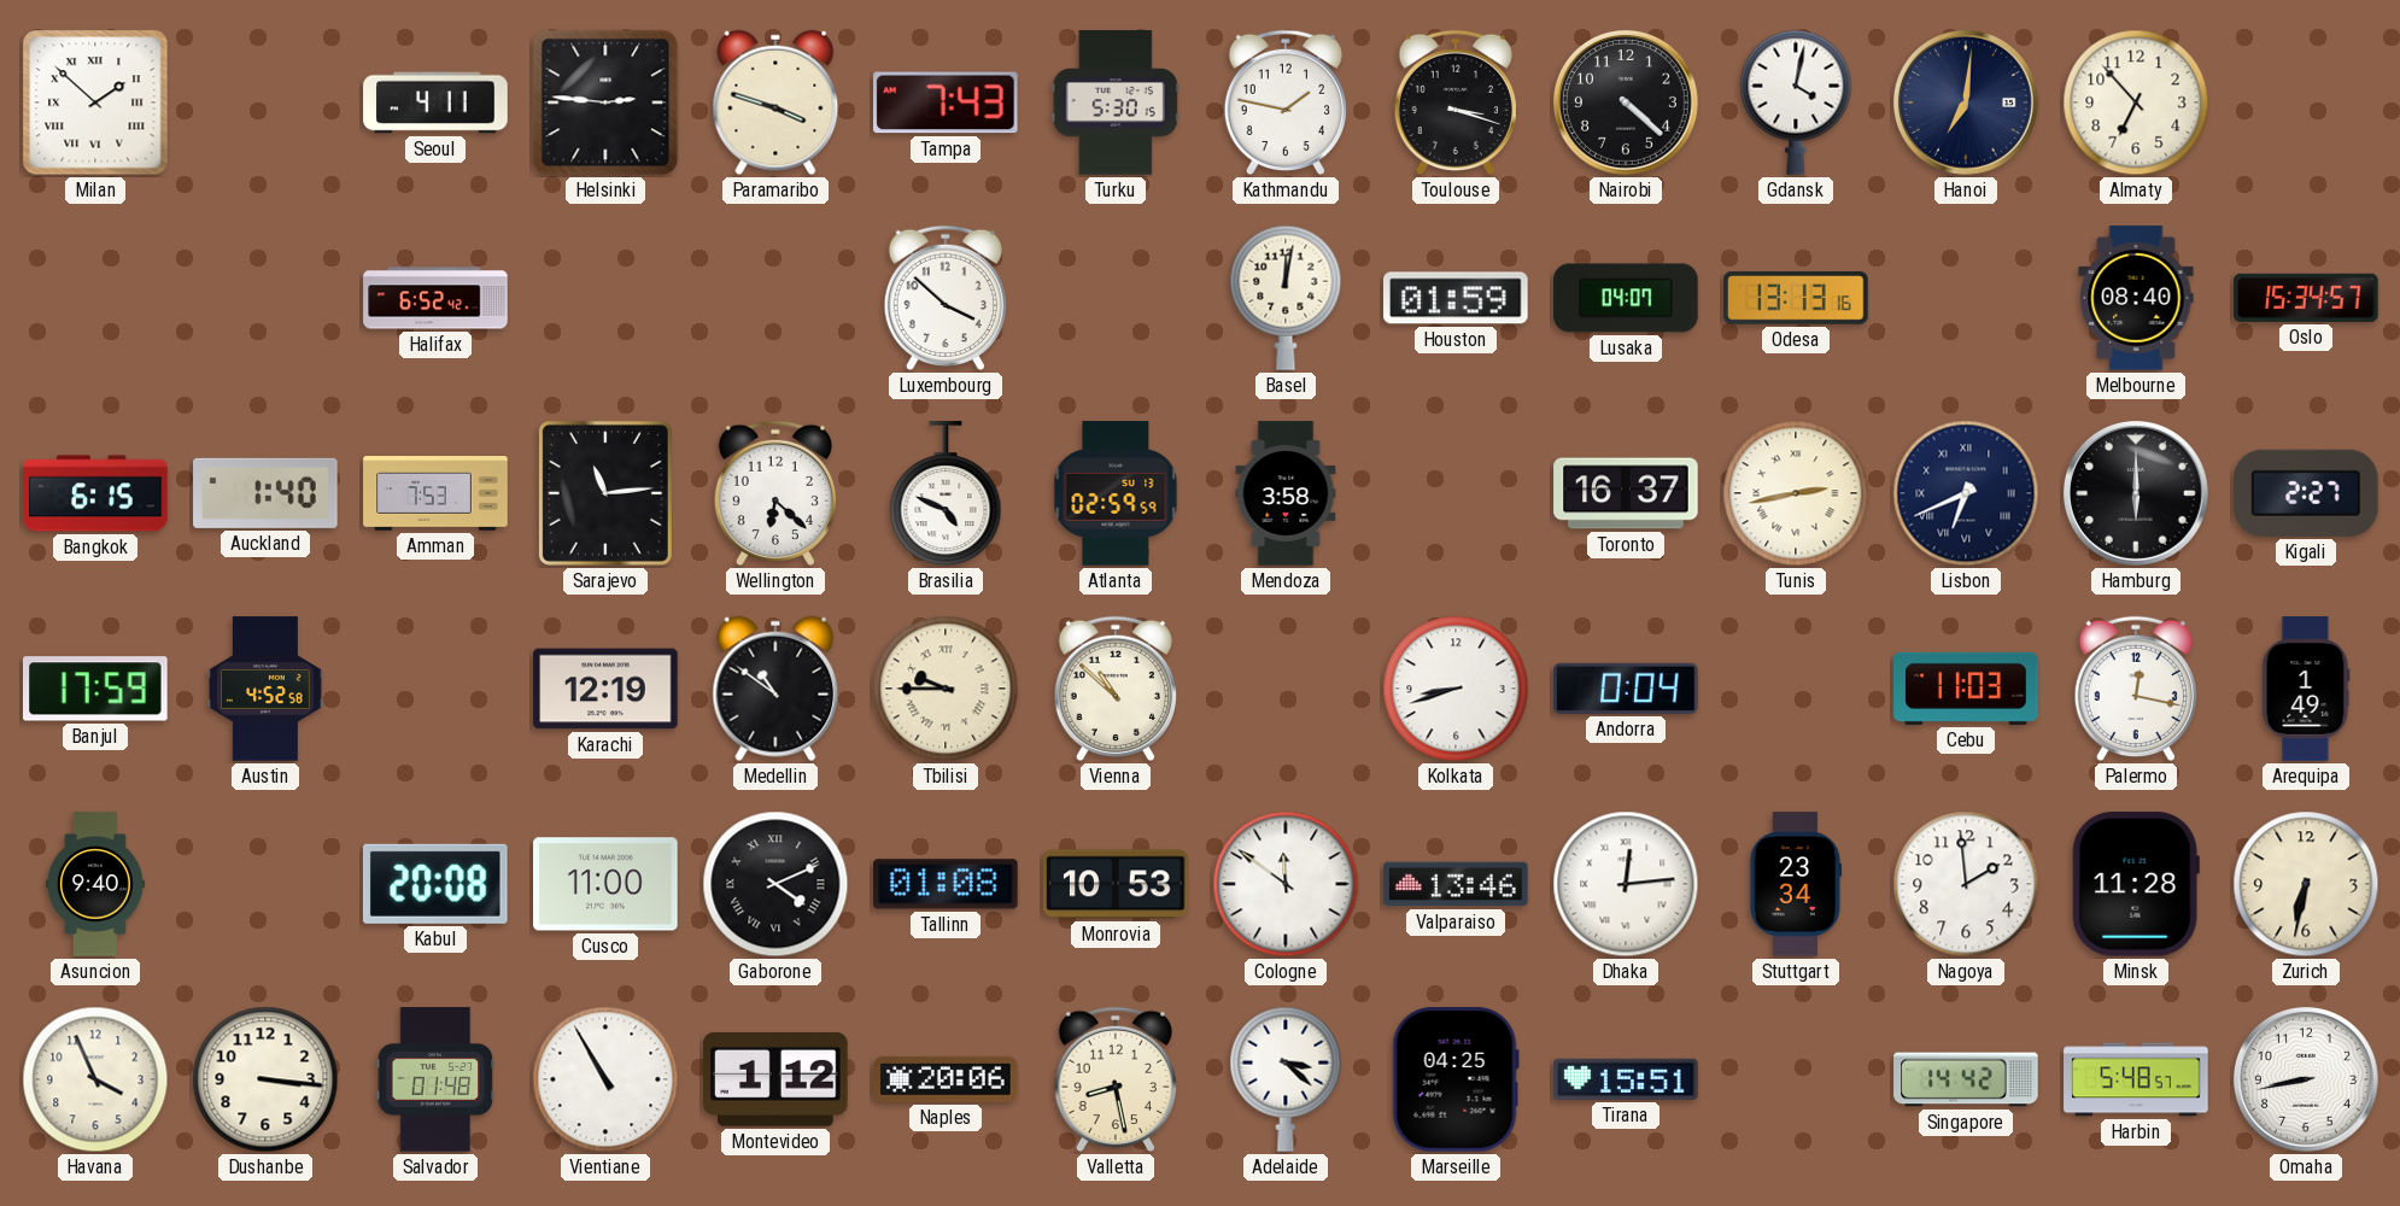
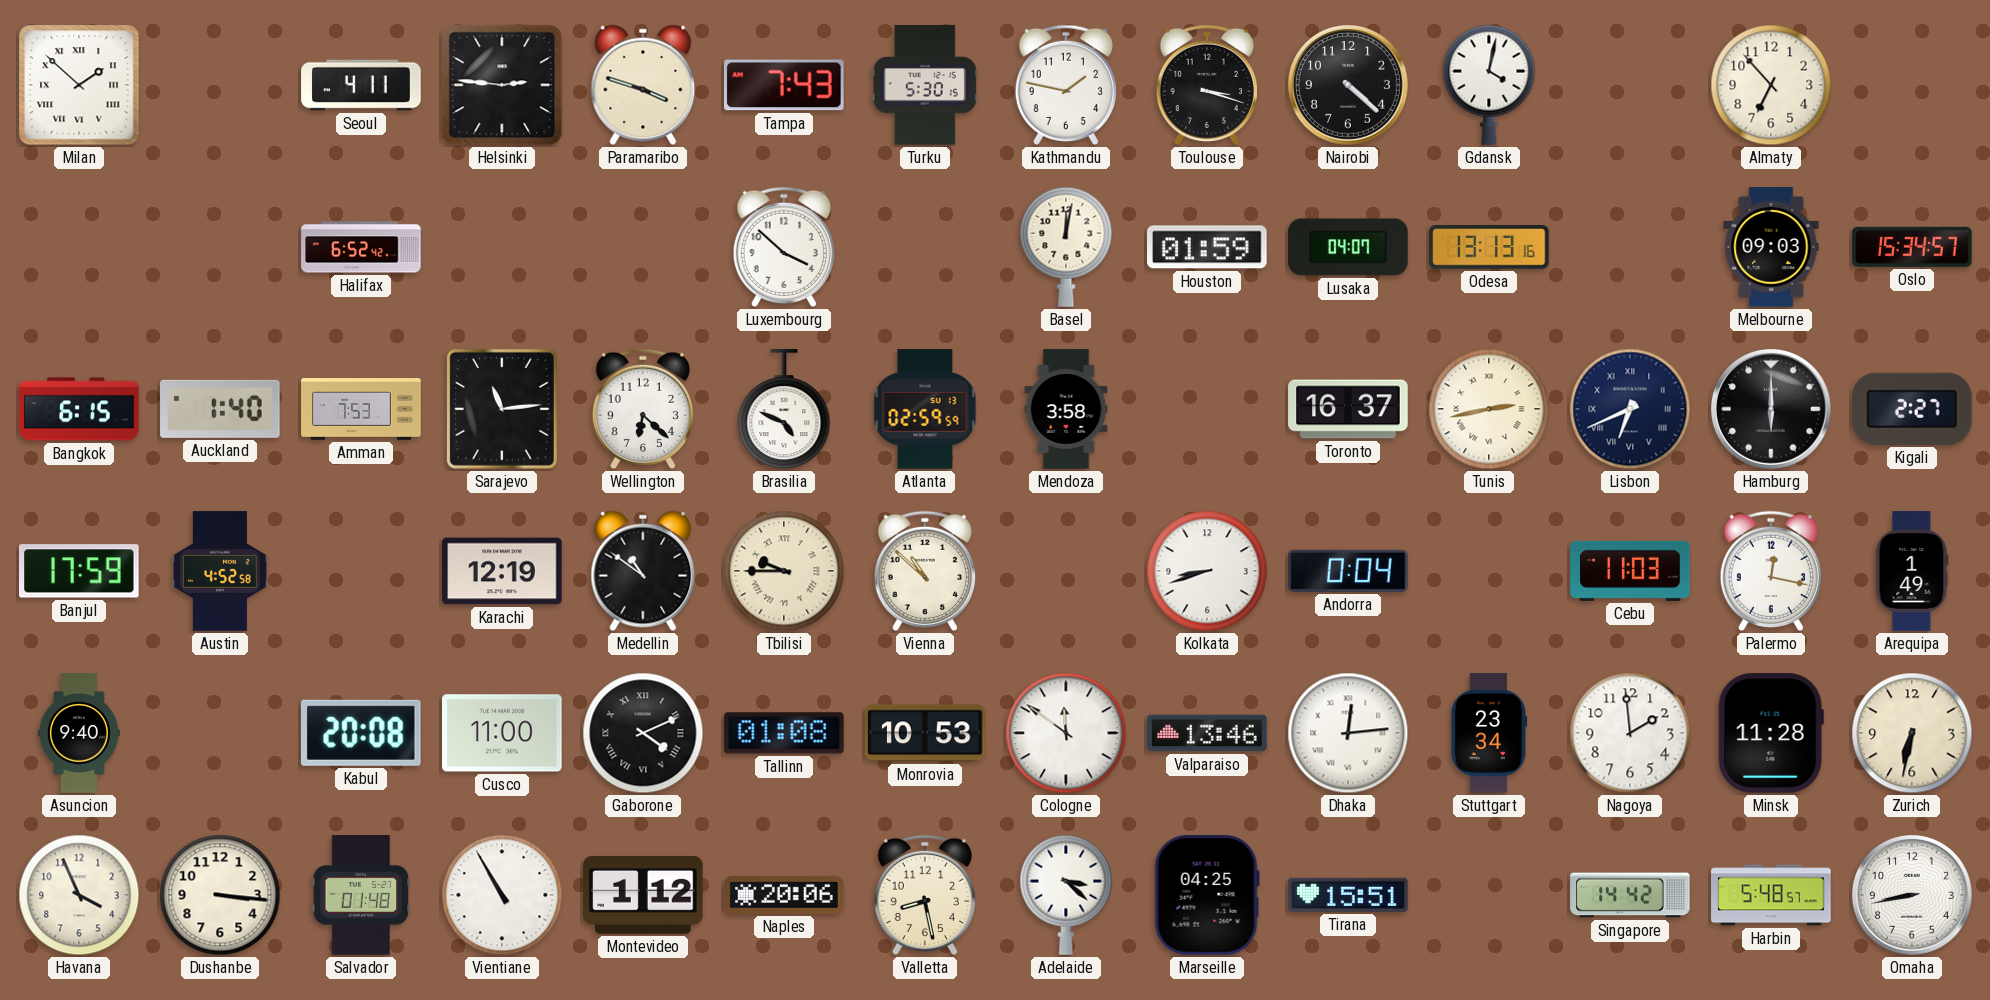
Hanoi: 7:01 -> none (1966, 103)
Melbourne: 08:40 -> 09:03 (1771, 247)
